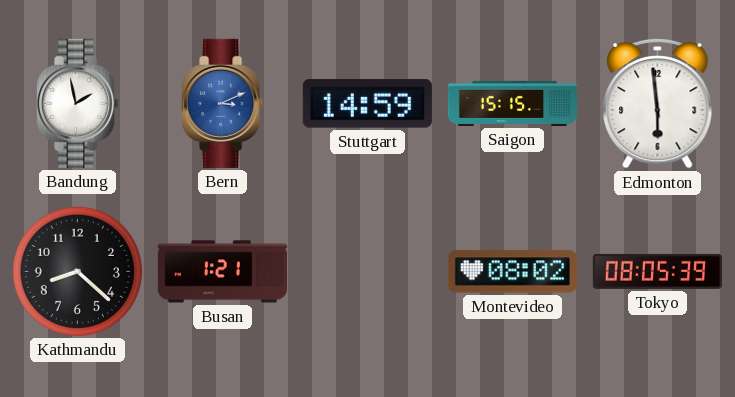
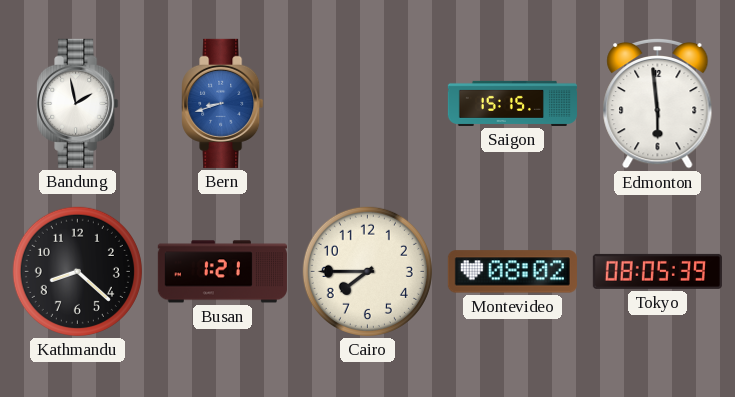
Bern: 3:11 -> 8:42 (223, 103)
Stuttgart: 14:59 -> none (367, 104)
Cairo: none -> 7:45 (367, 271)
